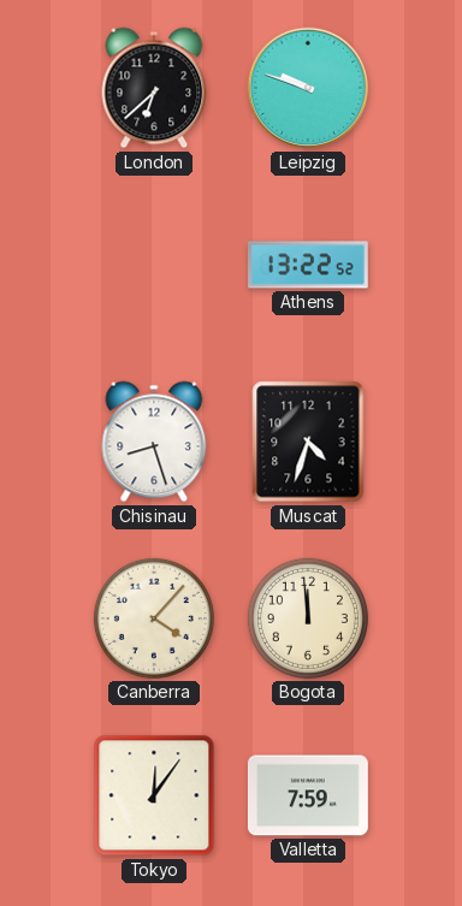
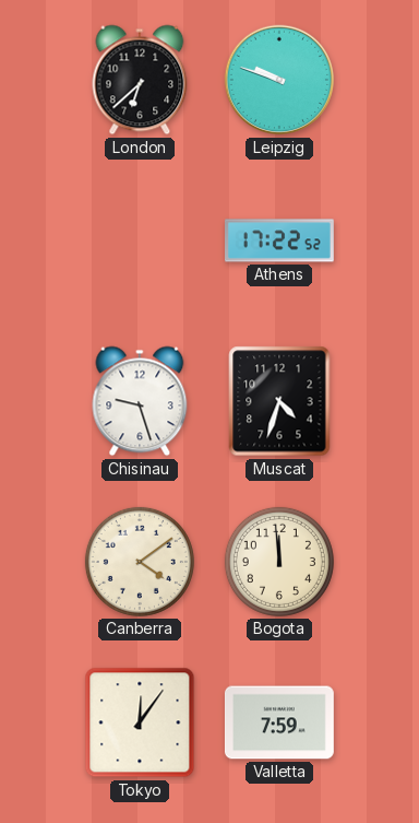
Athens: 13:22 -> 17:22 (280, 240)
Chisinau: 8:27 -> 9:27 (140, 401)
Canberra: 4:07 -> 4:09 (140, 562)
